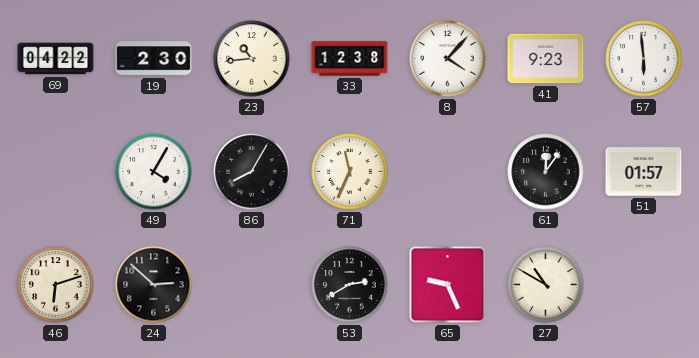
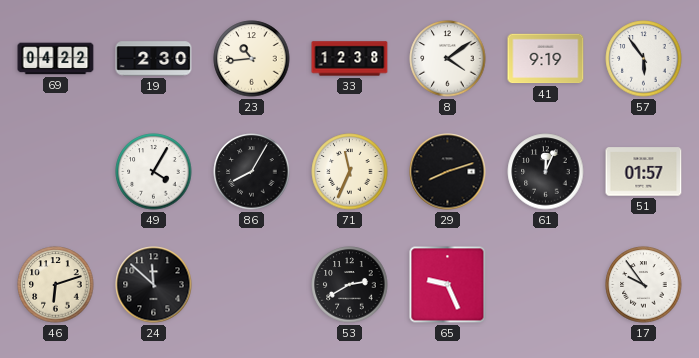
8: 4:07 -> 4:09 (448, 59)
41: 9:23 -> 9:19 (546, 59)
57: 5:59 -> 5:54 (644, 59)
29: none -> 8:12 (448, 172)
61: 12:06 -> 12:04 (546, 172)
24: 2:52 -> 11:52 (154, 285)
27: 10:50 -> none (546, 285)
17: none -> 9:54 (644, 285)
